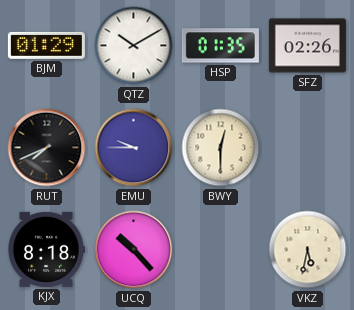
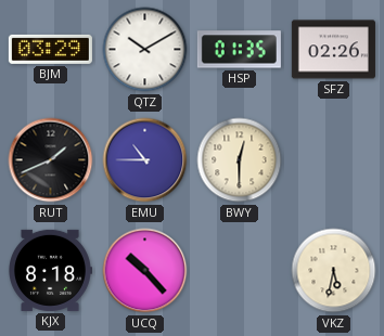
BJM: 01:29 -> 03:29 (50, 49)
RUT: 7:41 -> 1:41 (51, 160)
EMU: 9:45 -> 10:45 (145, 160)
